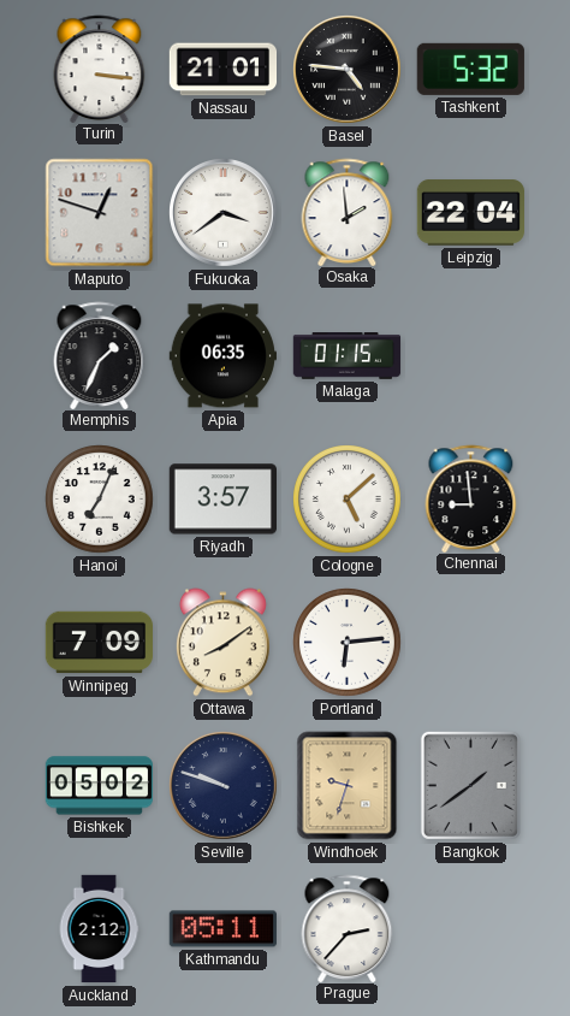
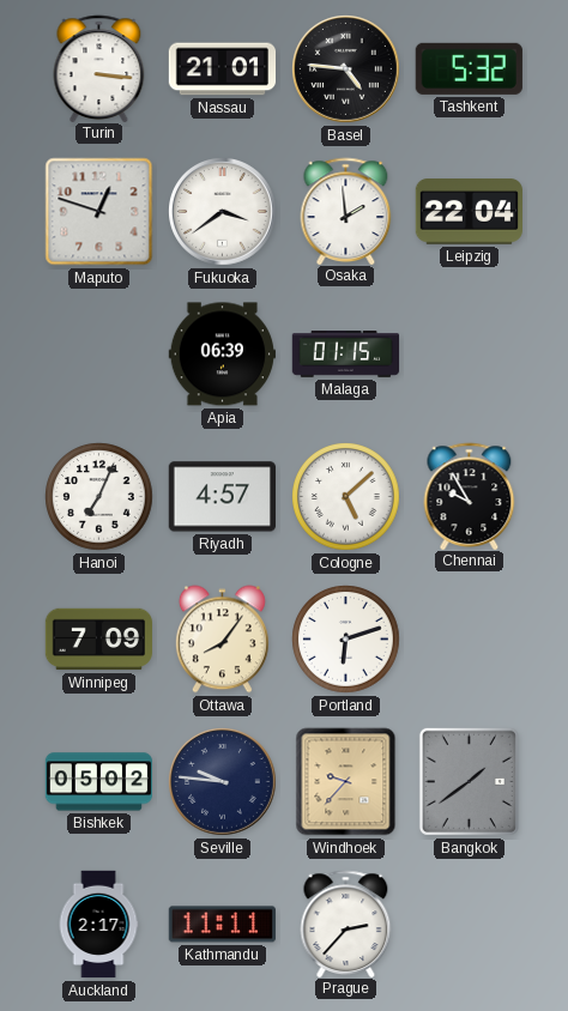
Memphis: 1:34 -> none (100, 355)
Apia: 06:35 -> 06:39 (222, 355)
Riyadh: 3:57 -> 4:57 (222, 497)
Chennai: 8:59 -> 9:55 (470, 496)
Ottawa: 8:09 -> 8:06 (222, 640)
Portland: 6:14 -> 6:12 (346, 640)
Seville: 9:48 -> 9:46 (223, 782)
Windhoek: 9:33 -> 9:37 (346, 782)
Auckland: 2:12 -> 2:17 (98, 925)
Kathmandu: 05:11 -> 11:11 (222, 925)
